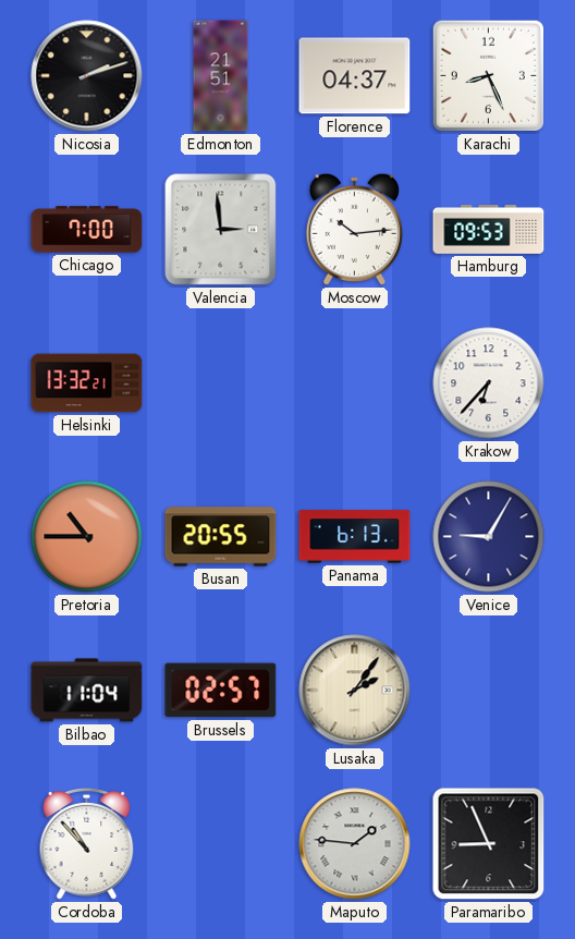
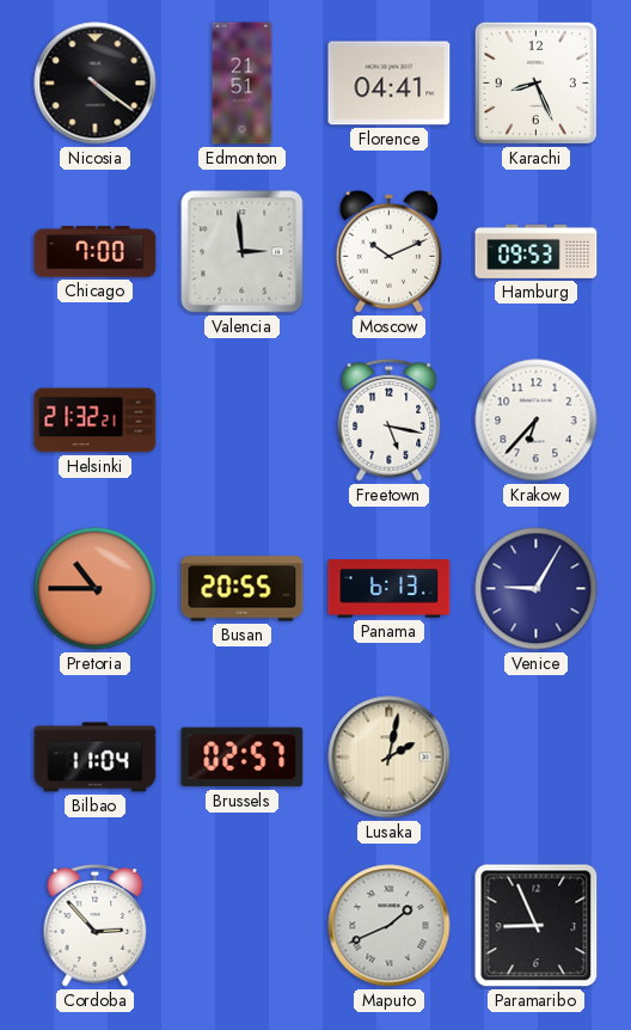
Nicosia: 2:12 -> 4:21 (96, 84)
Florence: 04:37 -> 04:41 (390, 84)
Moscow: 10:14 -> 10:11 (388, 251)
Helsinki: 13:32 -> 21:32 (96, 421)
Freetown: none -> 5:17 (390, 421)
Lusaka: 2:06 -> 2:02 (390, 758)
Cordoba: 10:53 -> 2:53 (96, 926)
Maputo: 1:46 -> 1:41 (390, 926)
